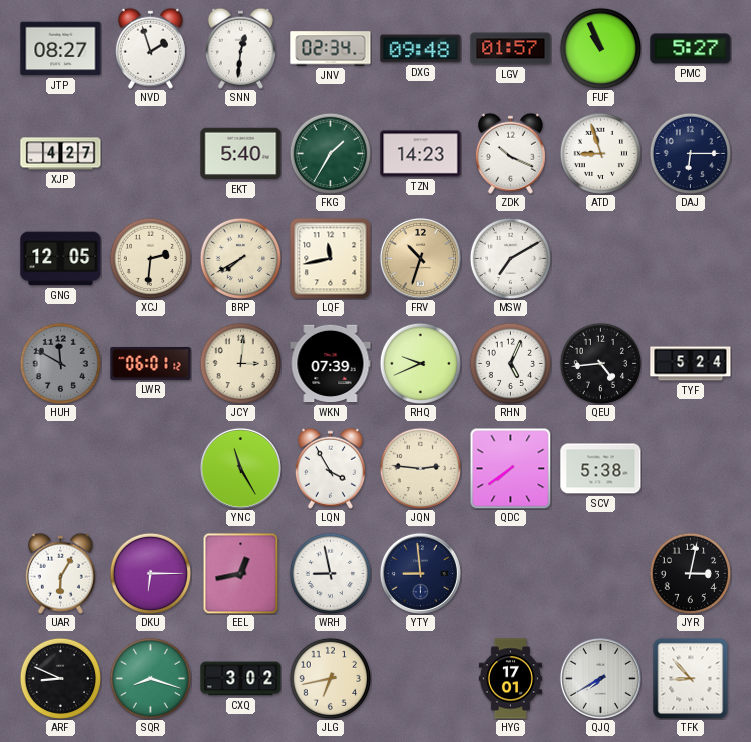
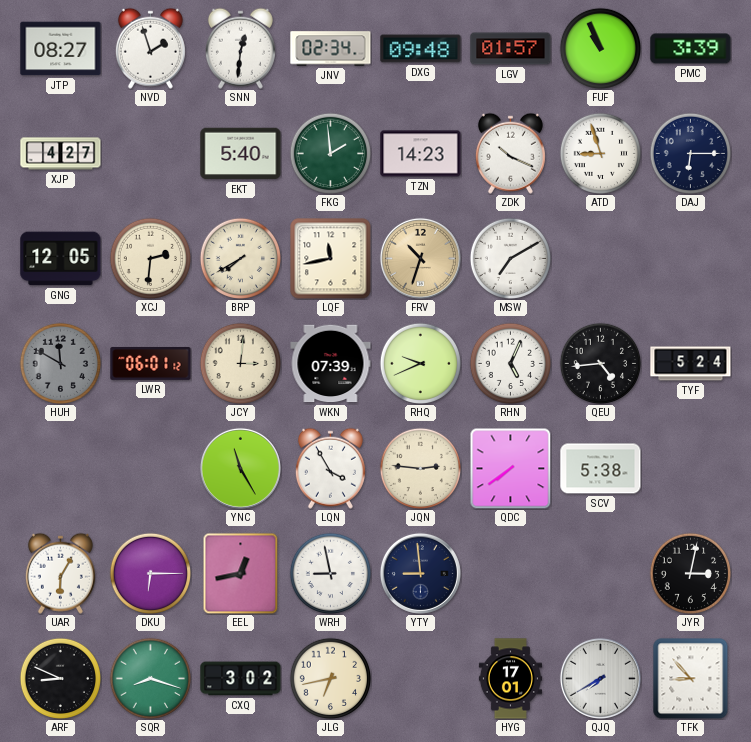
PMC: 5:27 -> 3:39 (691, 49)
FKG: 1:35 -> 1:59 (330, 153)
